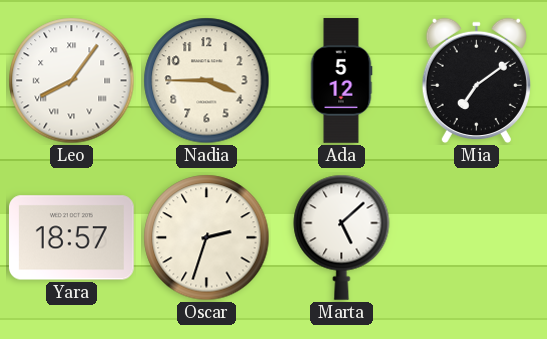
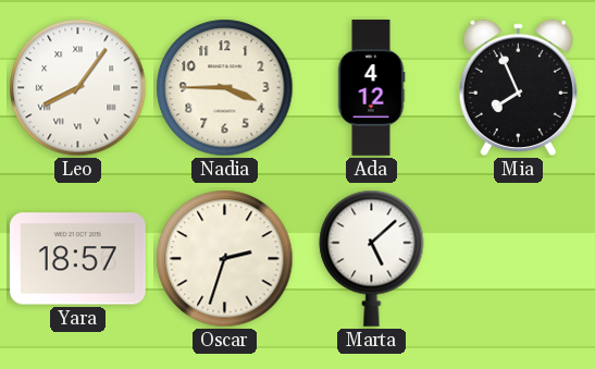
Ada: 5:12 -> 4:12 (371, 88)
Mia: 7:09 -> 7:56 (518, 88)
